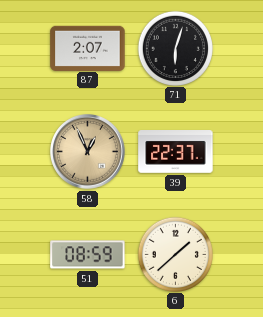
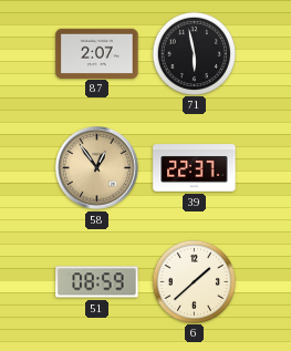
71: 6:03 -> 5:58 (194, 53)
58: 12:56 -> 12:54 (97, 168)
